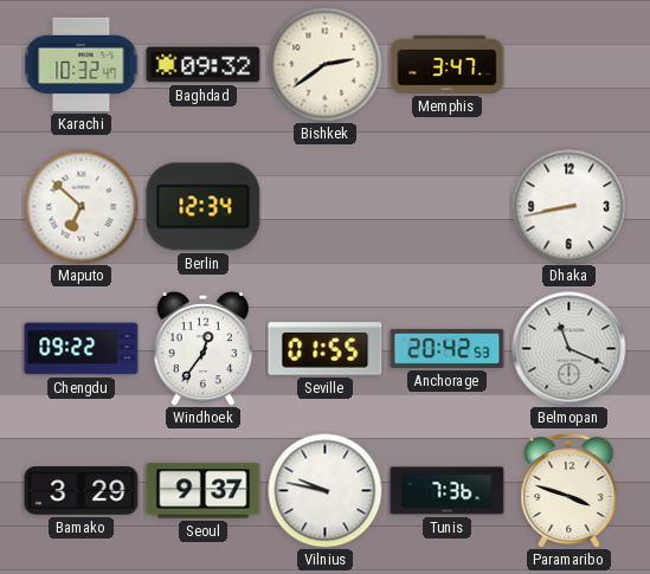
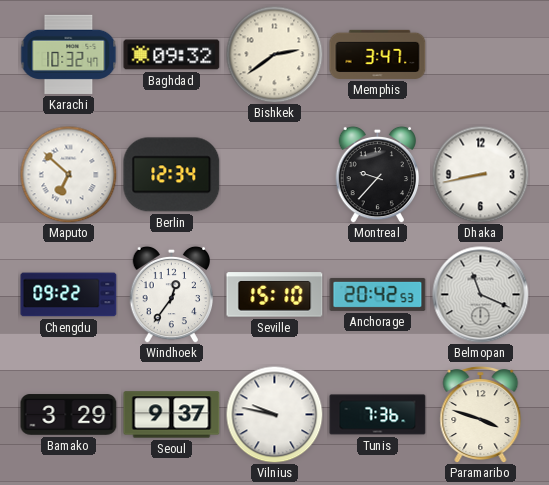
Montreal: none -> 9:37 (378, 174)
Seville: 01:55 -> 15:10 (275, 295)
